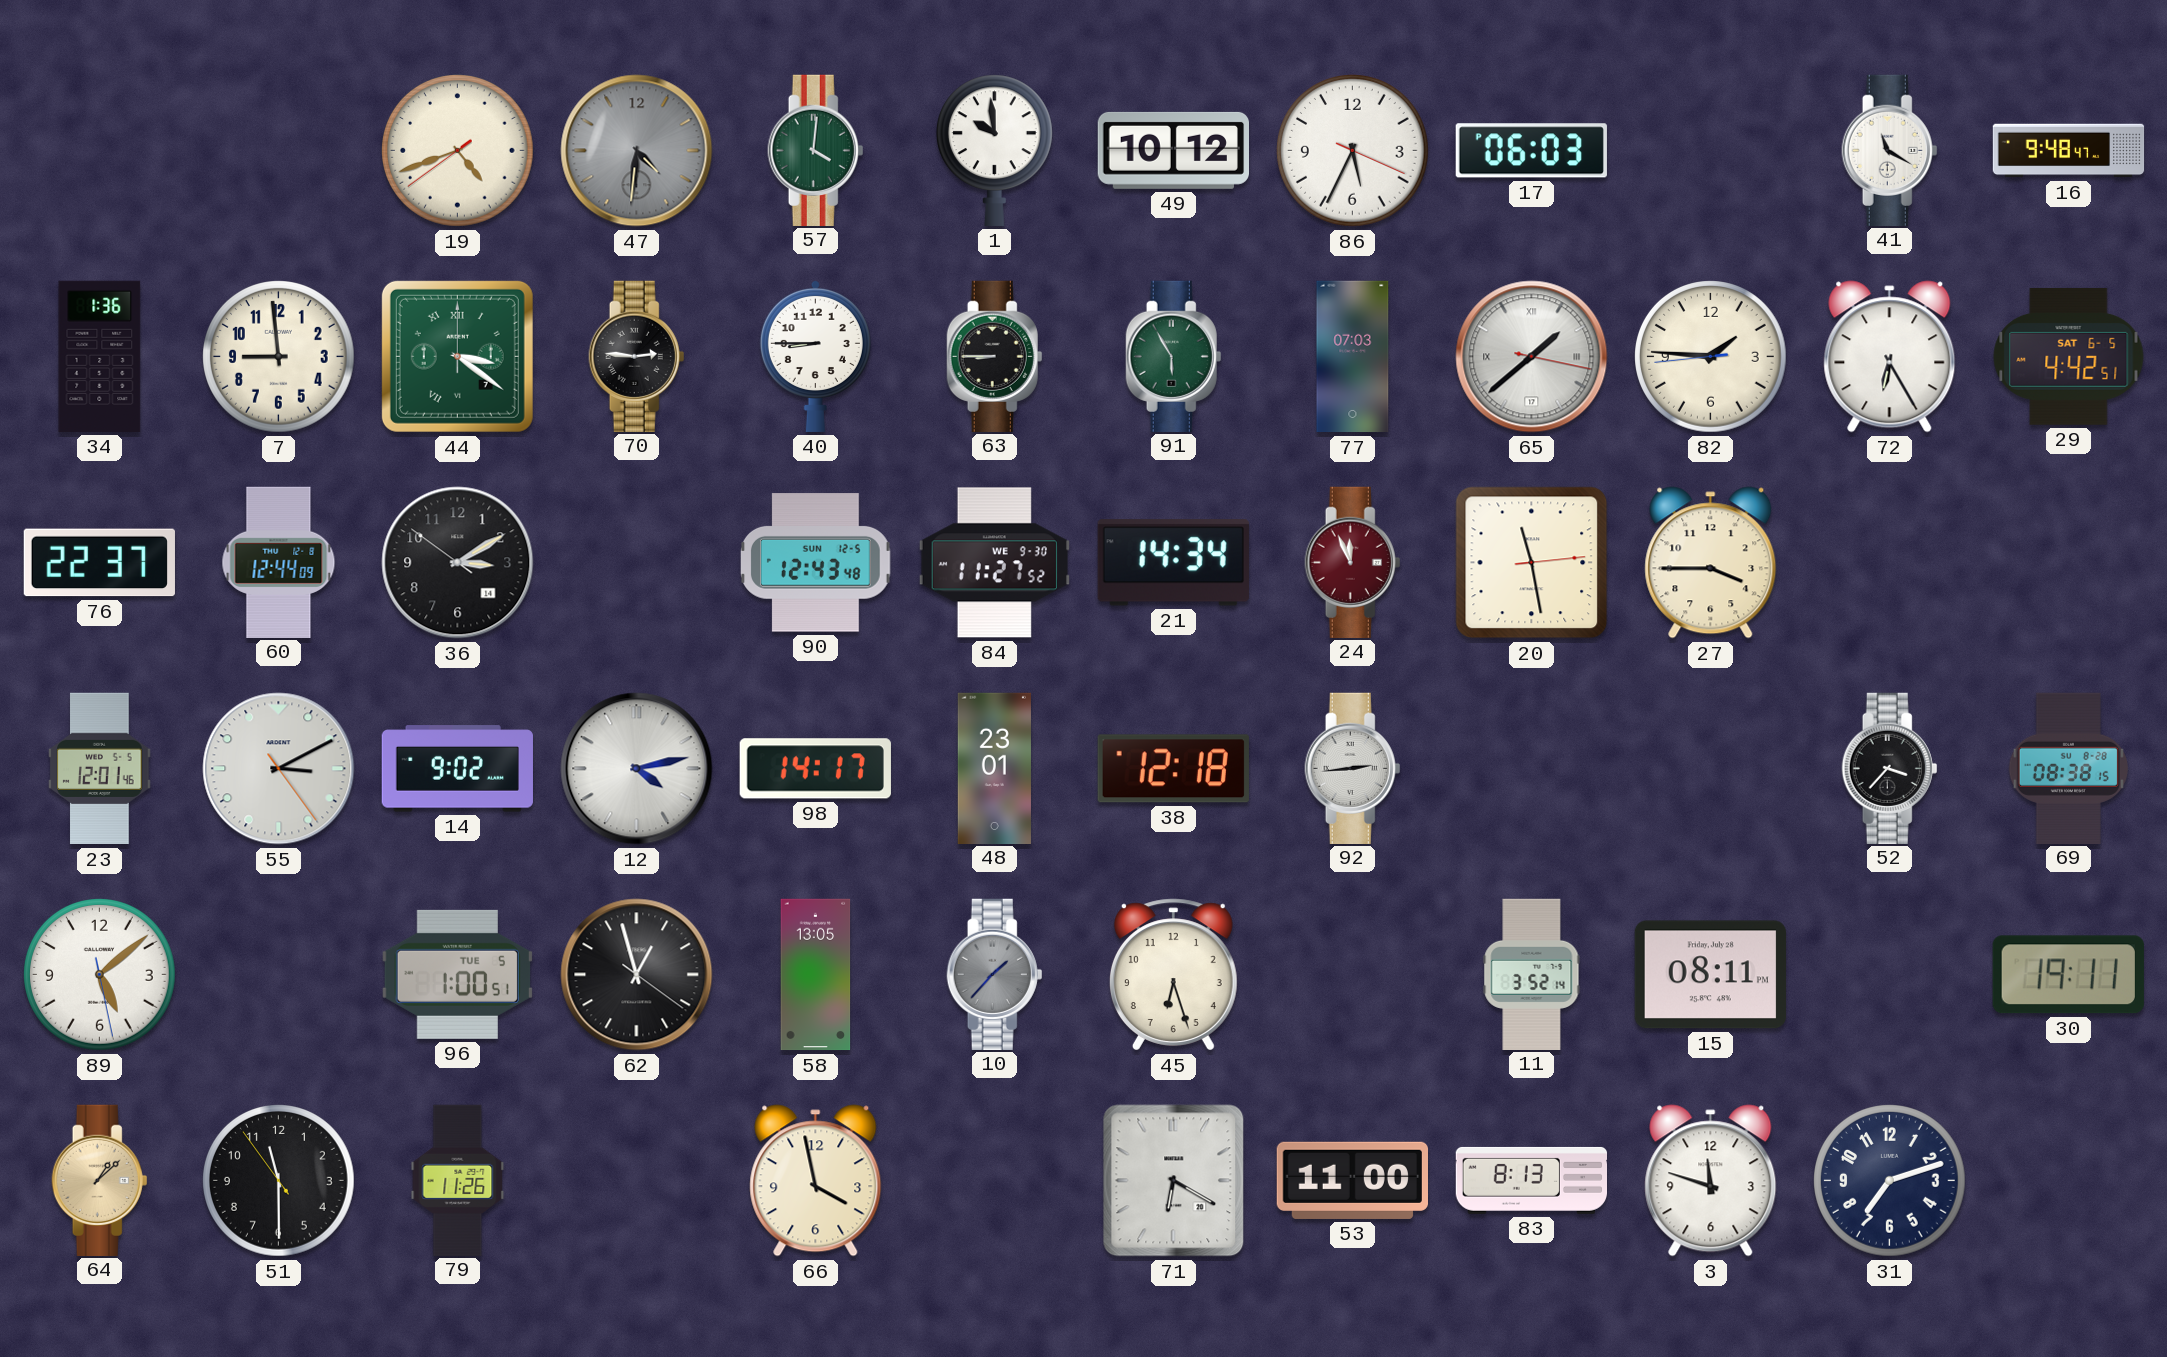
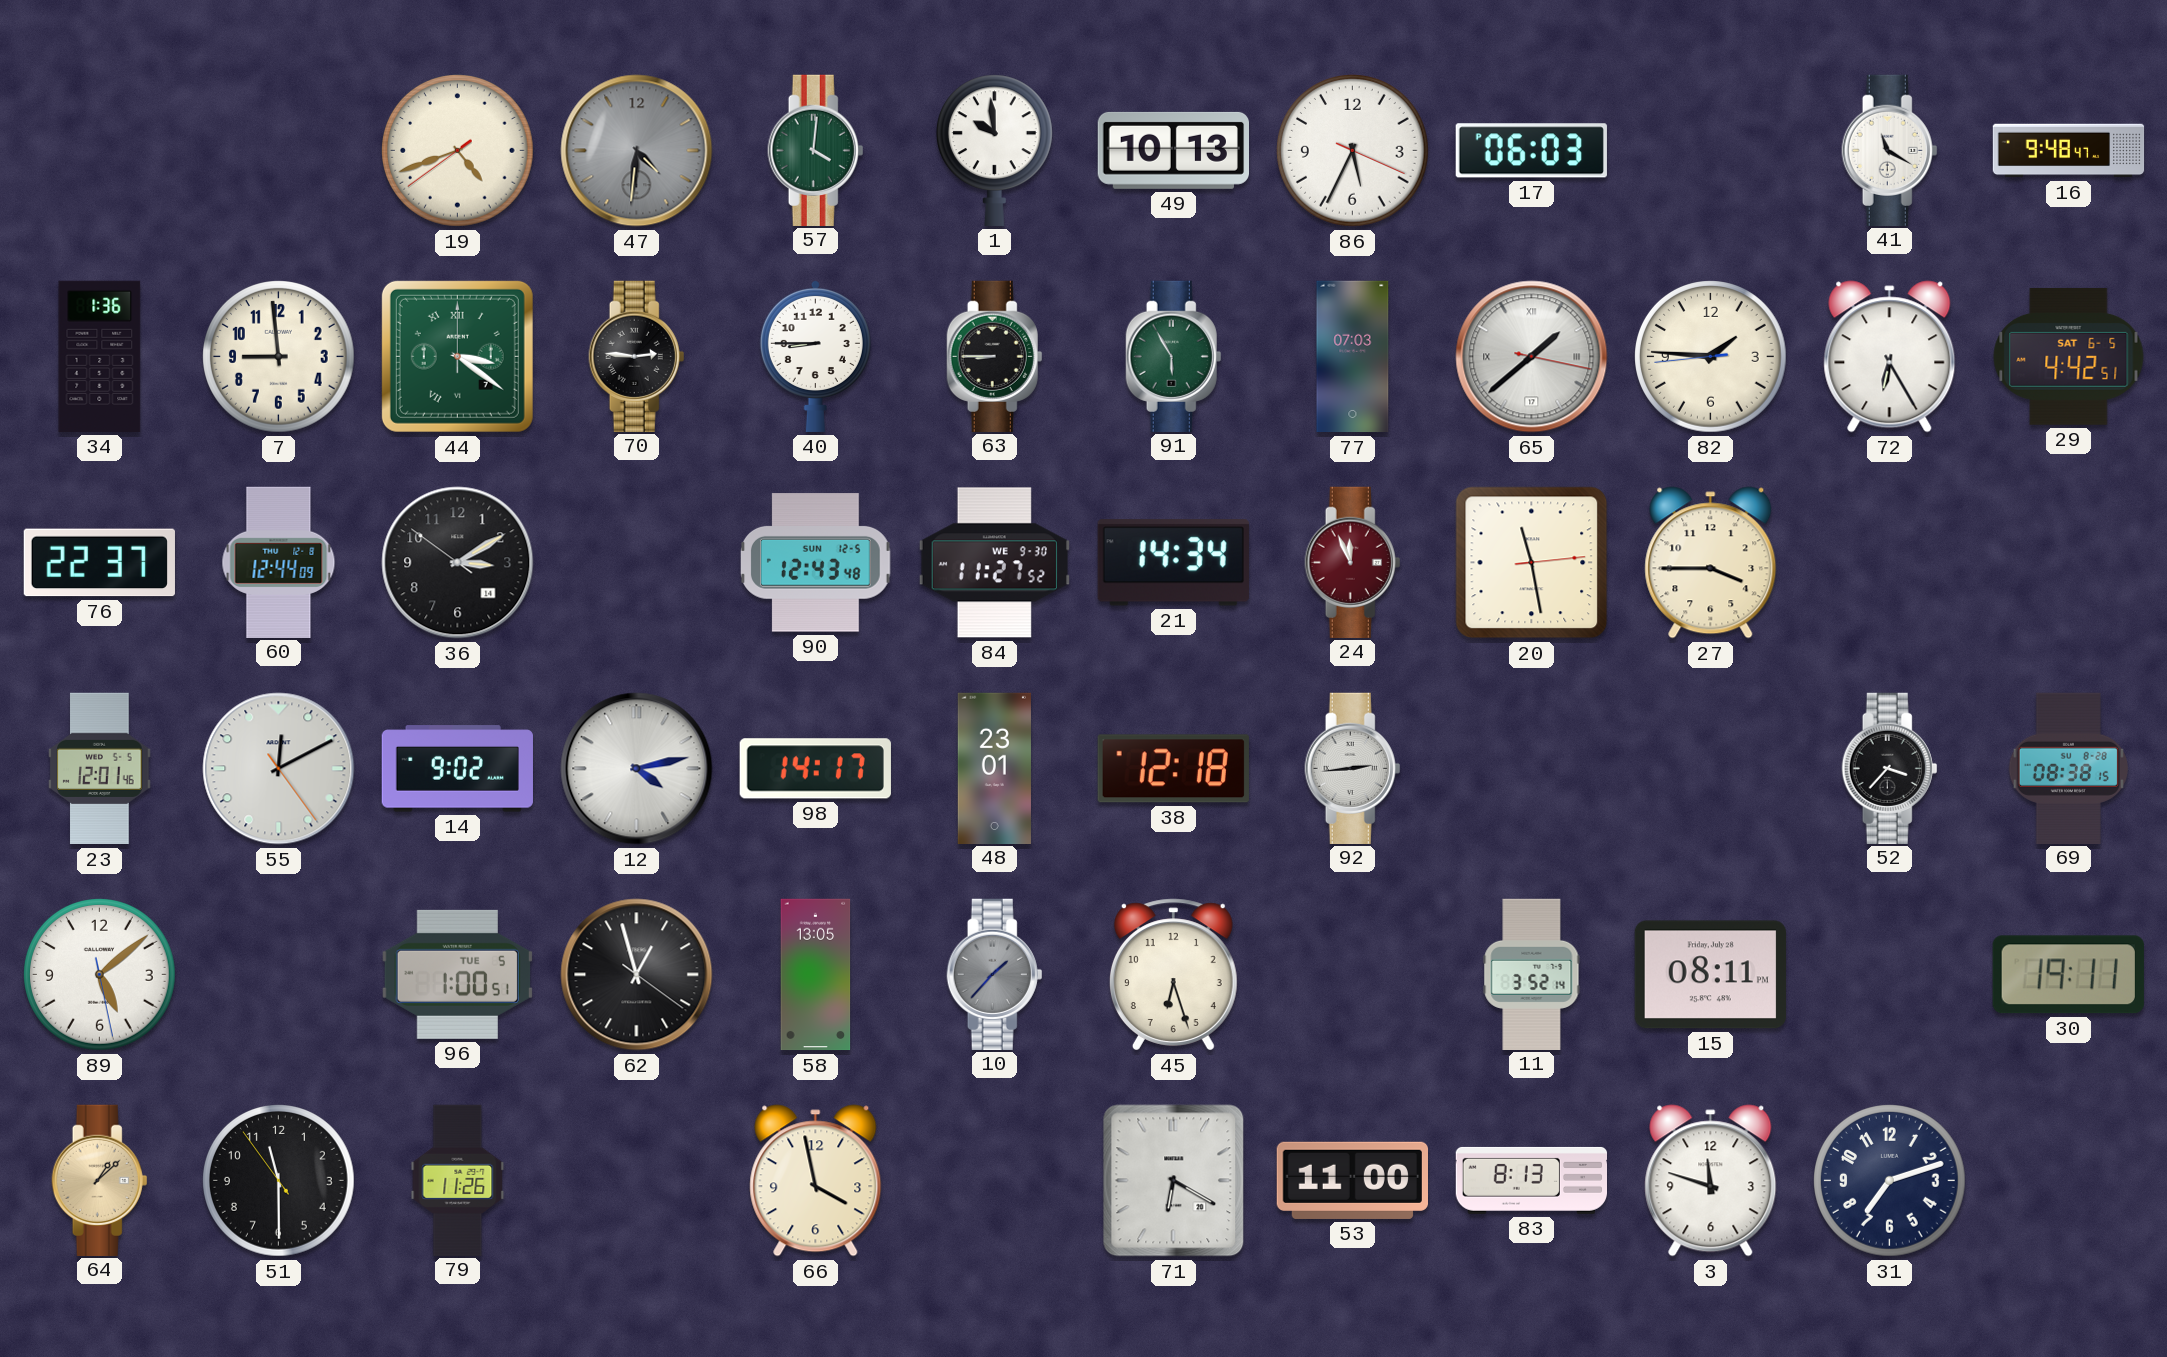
49: 10:12 -> 10:13 (1173, 150)
55: 3:10 -> 12:10 (279, 769)
